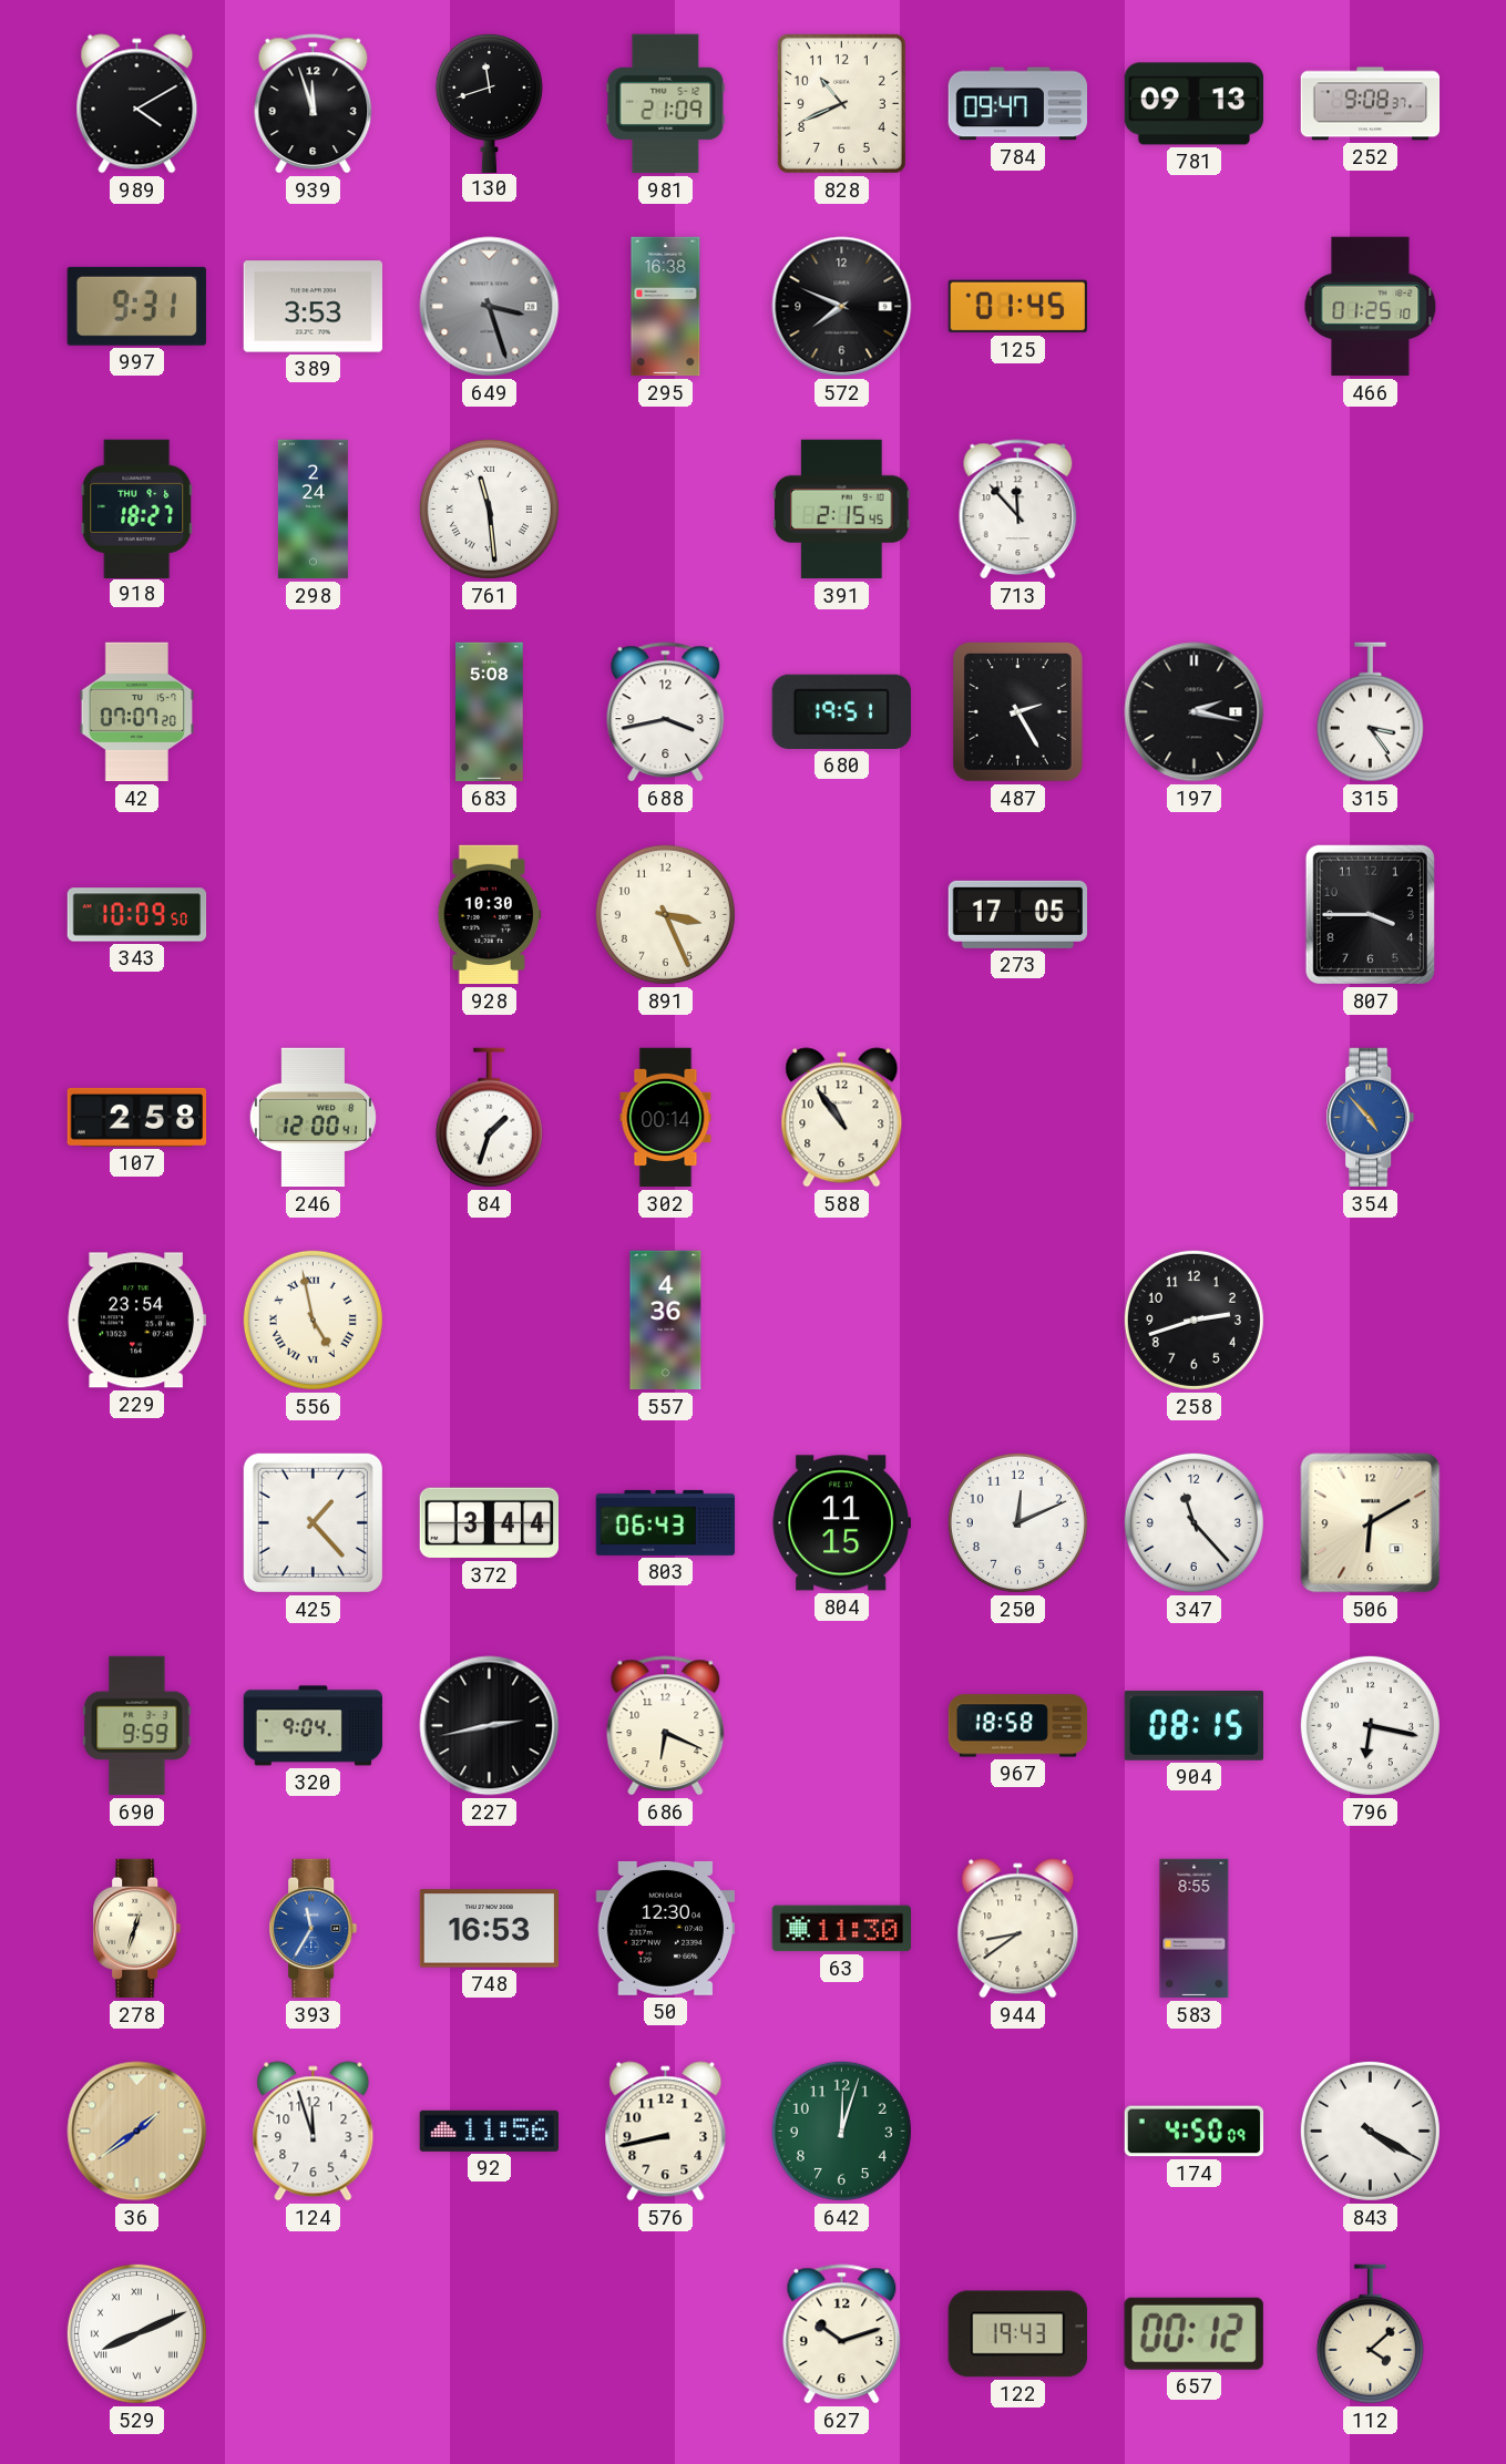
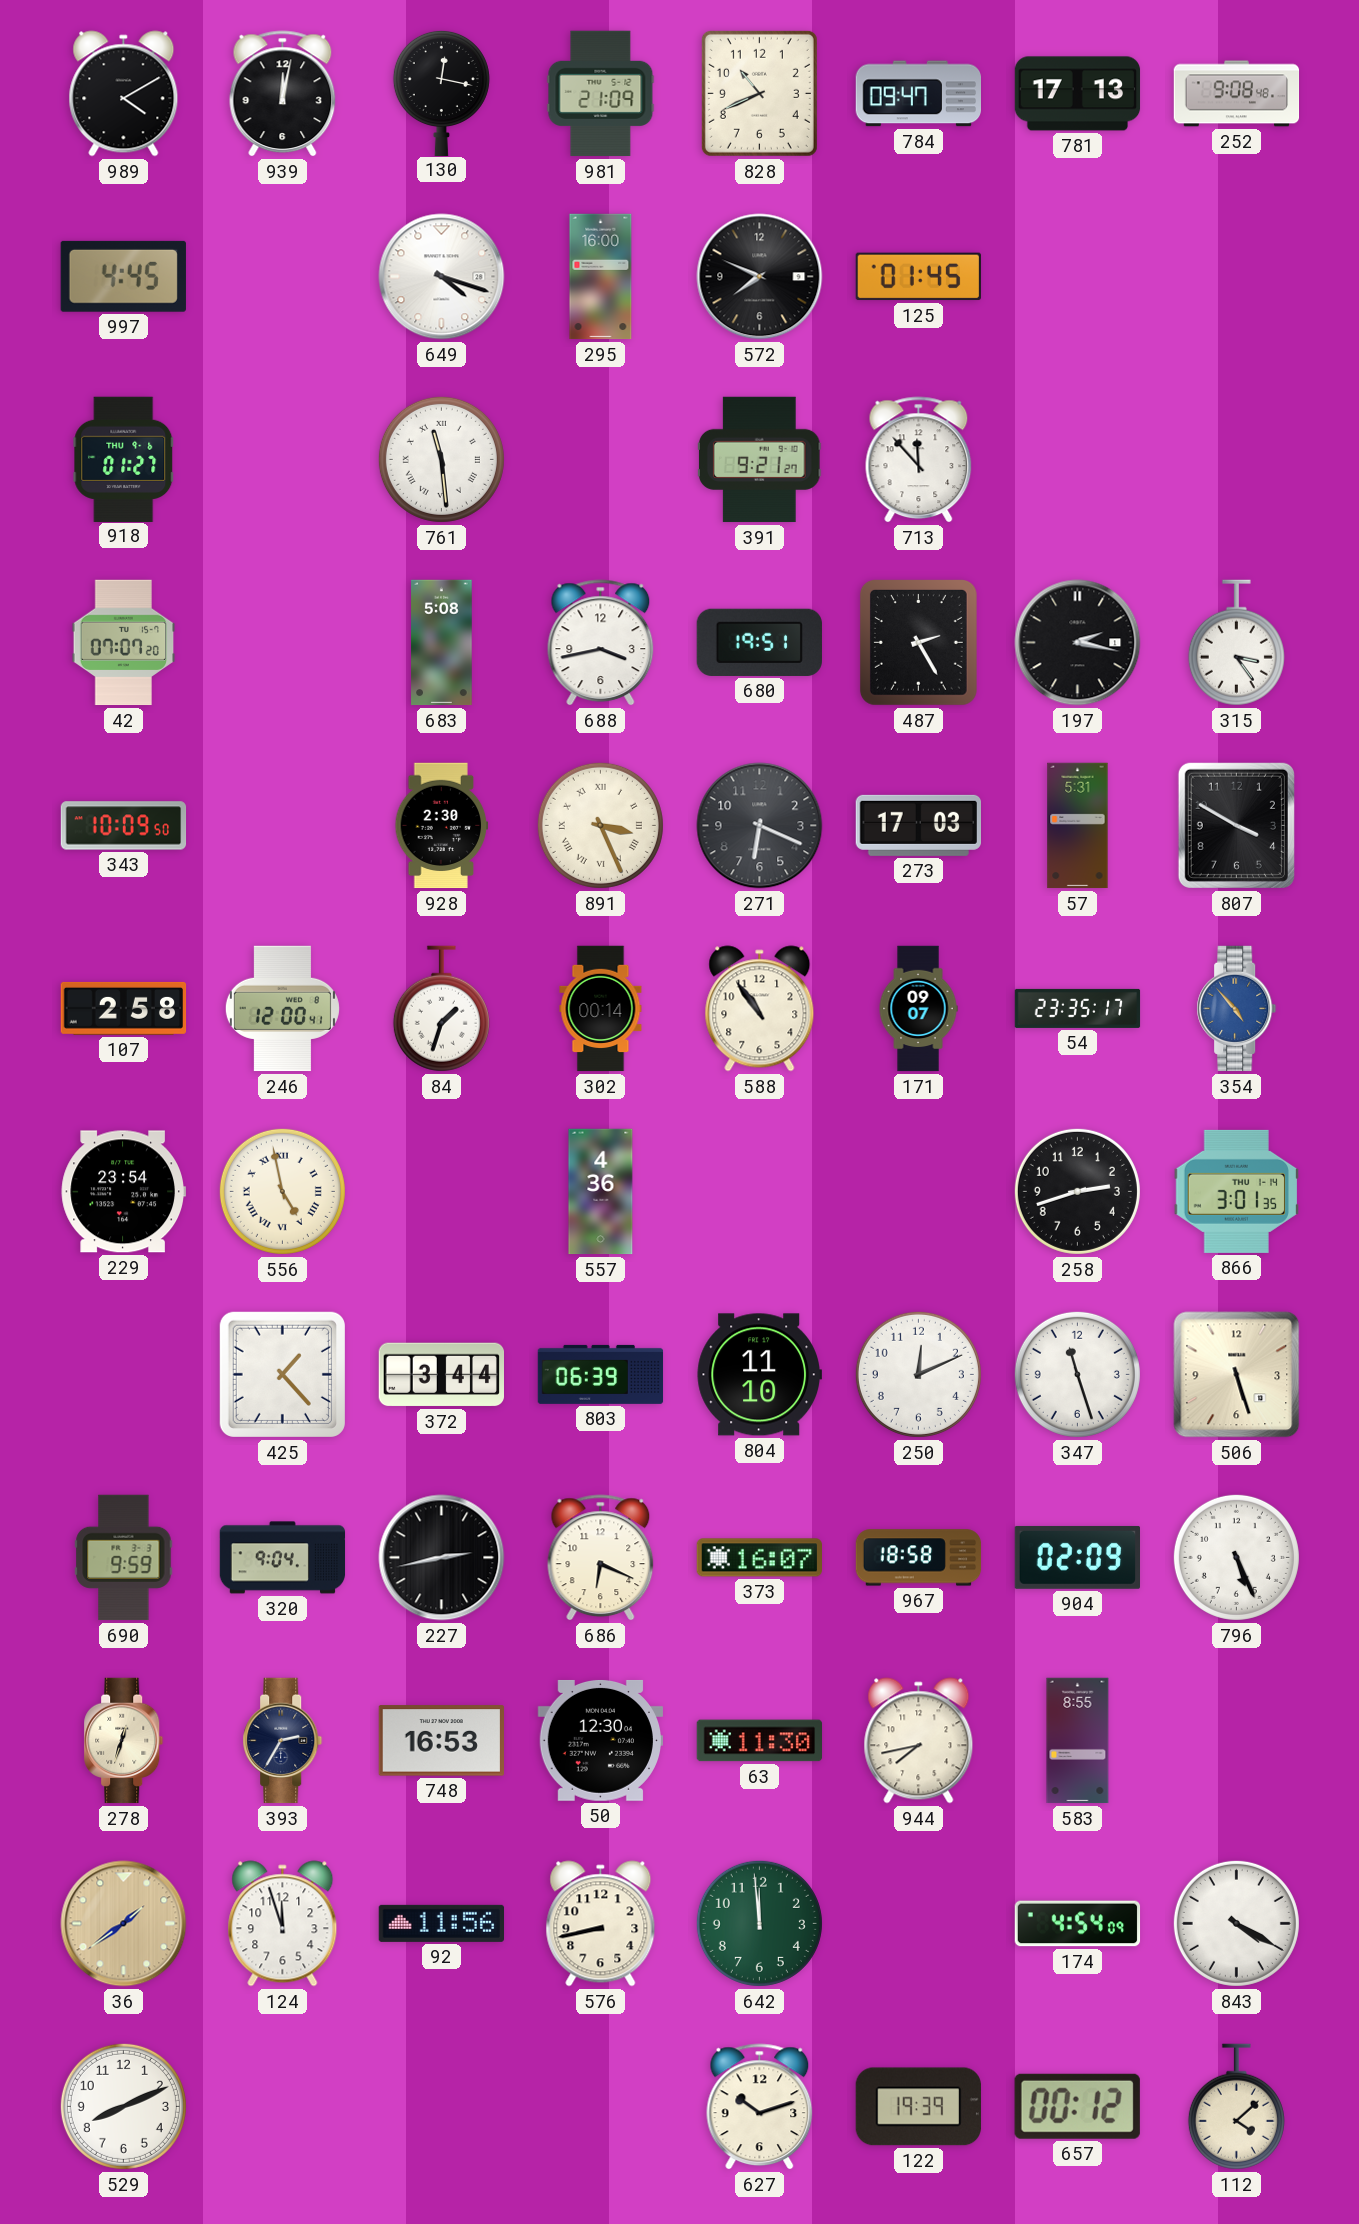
939: 11:57 -> 12:02 (283, 94)
130: 11:42 -> 12:17 (441, 92)
781: 09:13 -> 17:13 (1078, 94)
252: 9:08:37 -> 9:08:48 (1237, 94)
997: 9:31 -> 4:45 (123, 276)
389: 3:53 -> none (313, 307)
649: 3:27 -> 4:18 (442, 277)
649 dial: grey -> white (442, 277)
295: 16:38 -> 16:00 (601, 277)
466: 01:25 -> none (1371, 307)
918: 18:27 -> 01:27 (124, 459)
298: 2:24 -> none (313, 510)
391: 2:15 -> 9:21 (760, 460)
928: 10:30 -> 2:30 (442, 826)
891 numerals: Arabic -> Roman (600, 825)
271: none -> 6:19 (760, 826)
273: 17:05 -> 17:03 (918, 825)
57: none -> 5:31 (1078, 826)
807: 3:45 -> 3:50 (1236, 825)
171: none -> 09:07 (918, 1009)
54: none -> 23:35 (1078, 1008)
866: none -> 3:01 (1236, 1191)
803: 06:43 -> 06:39 (601, 1374)
804: 11:15 -> 11:10 (759, 1375)
347: 11:23 -> 11:27 (1077, 1374)
506: 6:10 -> 5:27 (1237, 1375)
373: none -> 16:07 (759, 1558)
904: 08:15 -> 02:09 (1077, 1557)
796: 6:17 -> 5:26 (1236, 1557)
393: 11:35 -> 2:35 (283, 1741)
393 dial: blue -> navy (283, 1741)
944: 8:39 -> 7:43 (919, 1741)
642: 12:03 -> 11:59 (759, 1923)
174: 4:50 -> 4:54 (1078, 1924)
529 numerals: Roman -> Arabic (123, 2106)
122: 19:43 -> 19:39 (918, 2107)
